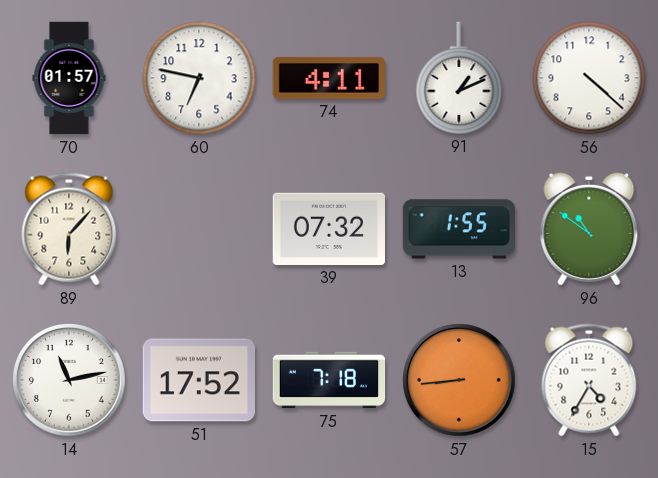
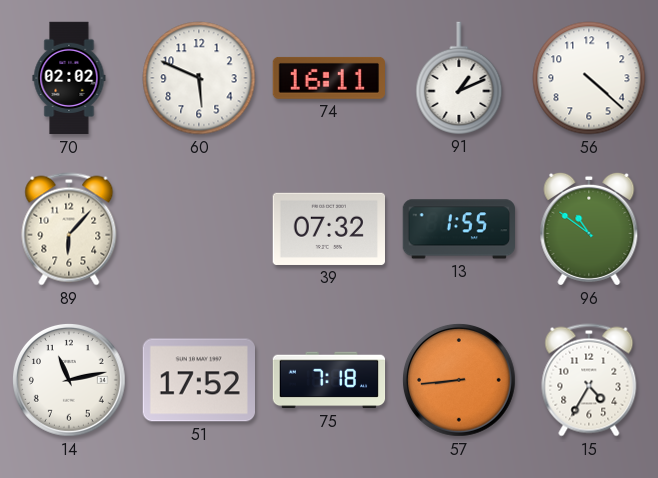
70: 01:57 -> 02:02 (69, 78)
60: 6:47 -> 5:49 (199, 78)
74: 4:11 -> 16:11 (328, 78)
